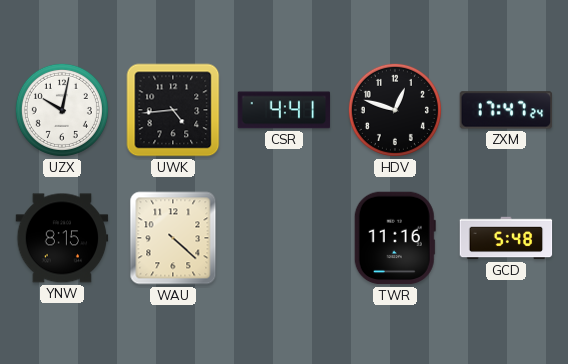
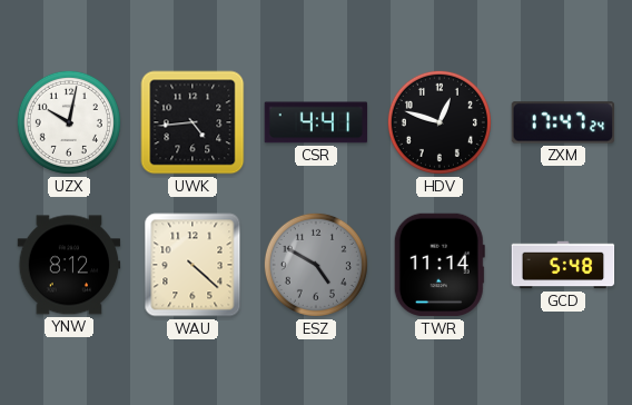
YNW: 8:15 -> 8:12 (69, 265)
ESZ: none -> 4:50 (316, 265)
TWR: 11:16 -> 11:14 (440, 265)
